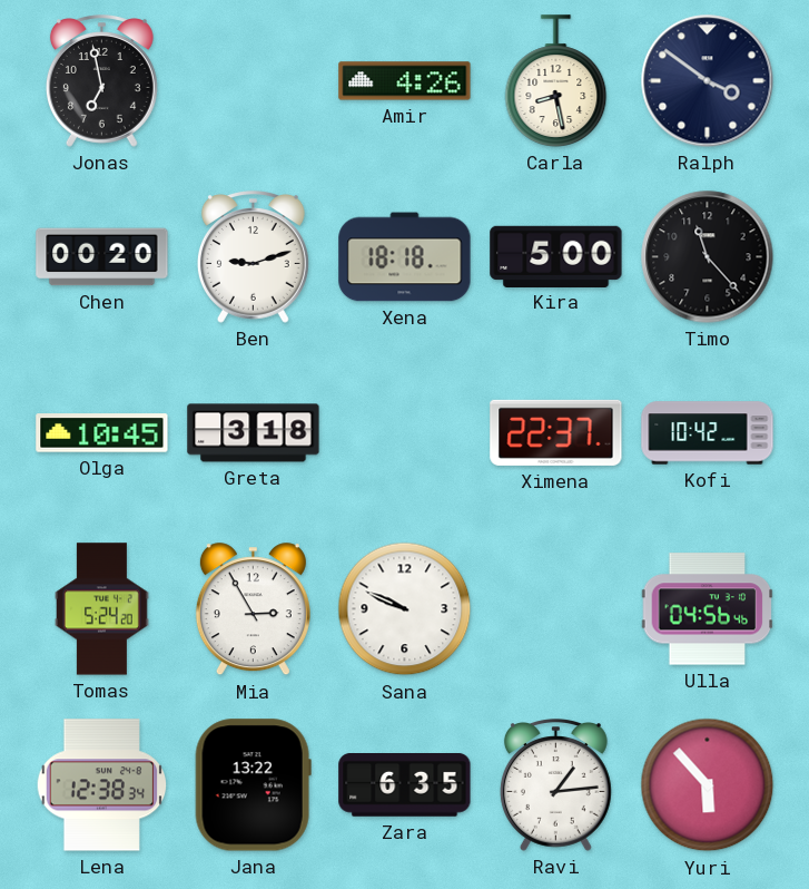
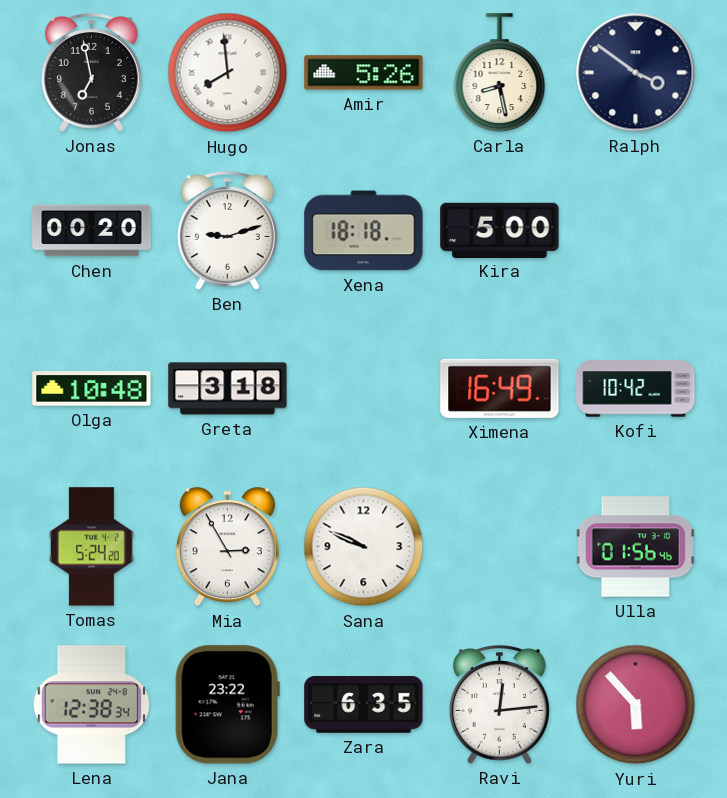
Hugo: none -> 7:59 (228, 73)
Amir: 4:26 -> 5:26 (364, 73)
Timo: 11:23 -> none (708, 257)
Olga: 10:45 -> 10:48 (92, 389)
Ximena: 22:37 -> 16:49 (500, 388)
Ulla: 04:56 -> 01:56 (636, 547)
Jana: 13:22 -> 23:22 (227, 705)
Ravi: 1:14 -> 12:14 (499, 705)
